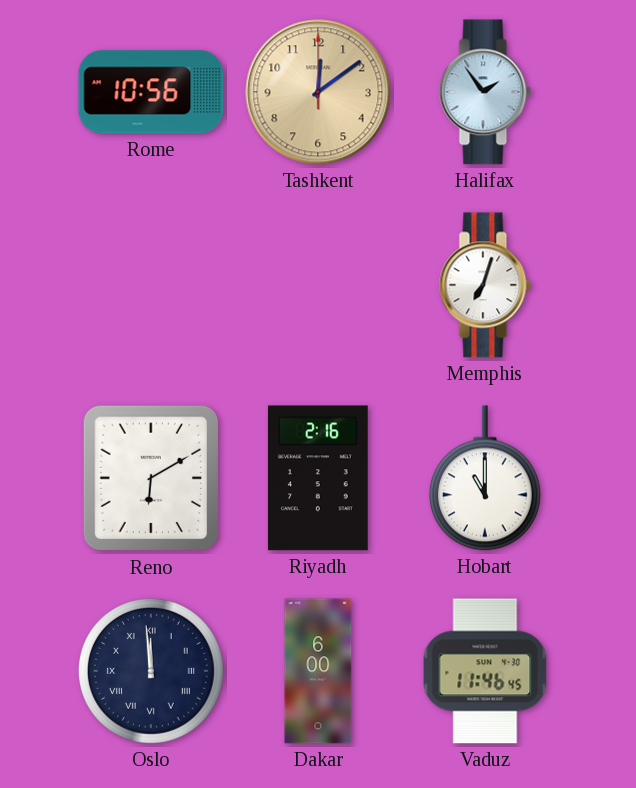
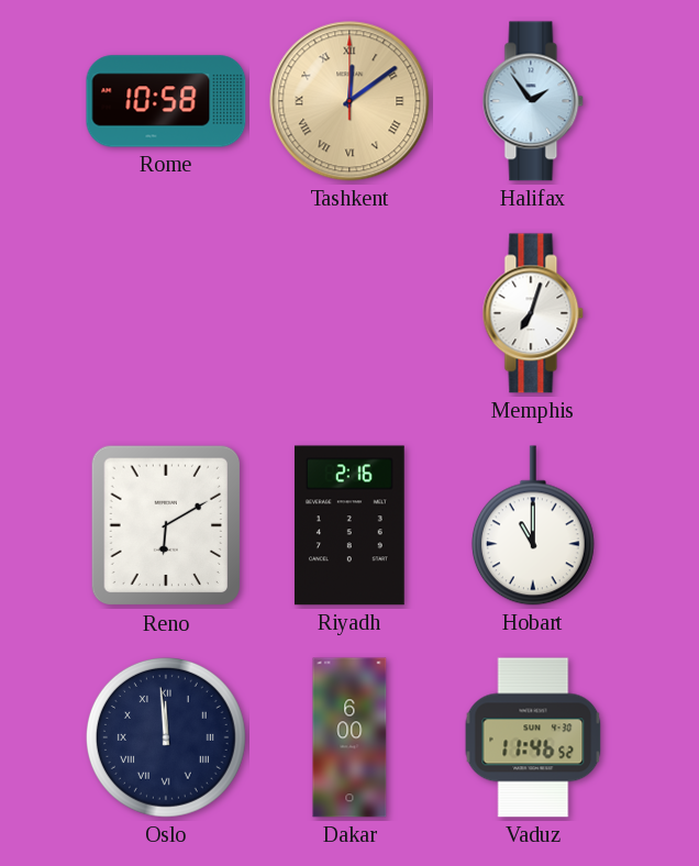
Rome: 10:56 -> 10:58 (166, 101)
Tashkent numerals: Arabic -> Roman (349, 101)
Vaduz: 11:46:45 -> 11:46:52 (533, 737)
